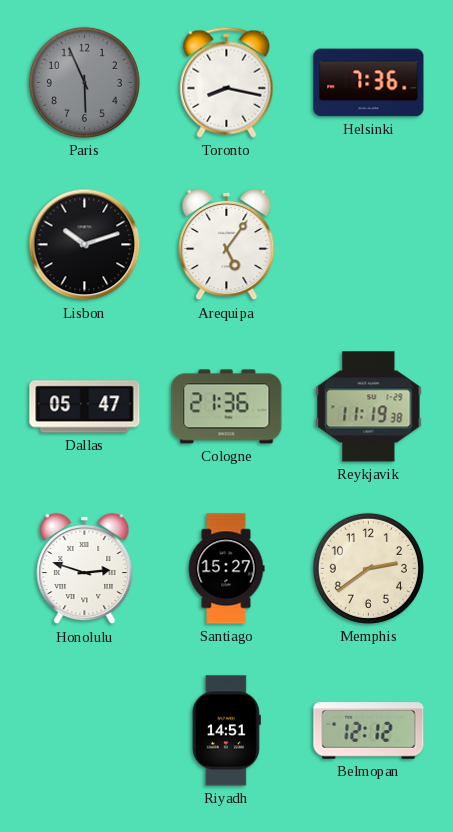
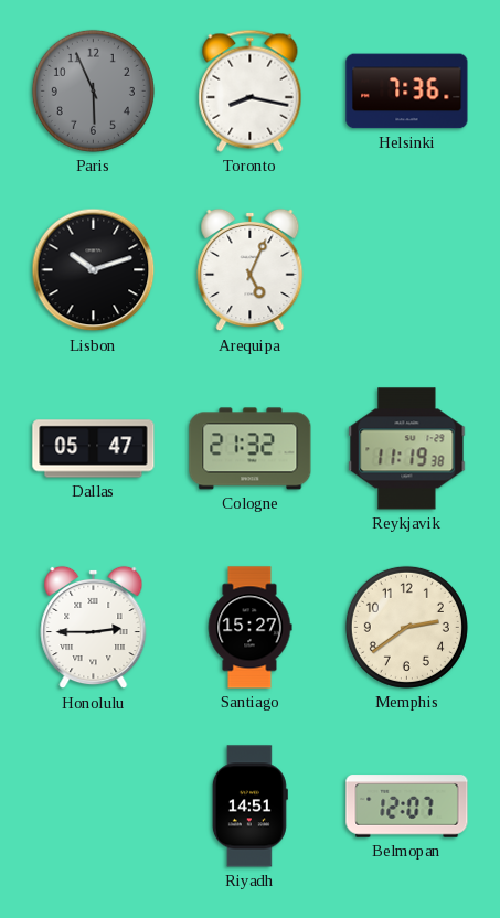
Arequipa: 5:06 -> 5:04 (251, 270)
Cologne: 21:36 -> 21:32 (251, 449)
Honolulu: 2:48 -> 2:45 (94, 628)
Belmopan: 12:12 -> 12:07 (407, 807)
